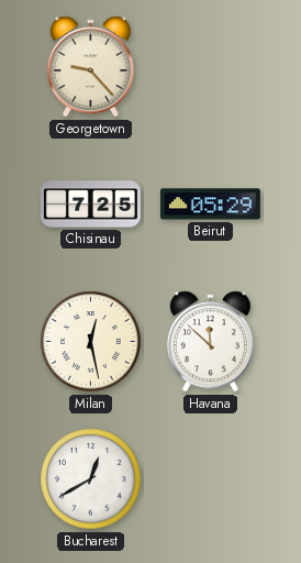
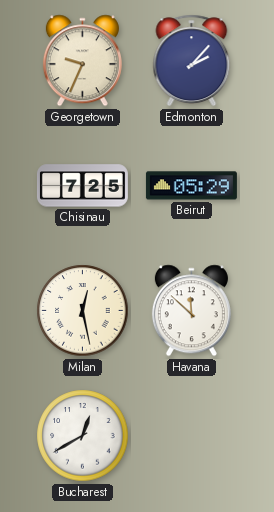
Georgetown: 9:23 -> 9:34 (82, 61)
Edmonton: none -> 2:07 (192, 61)
